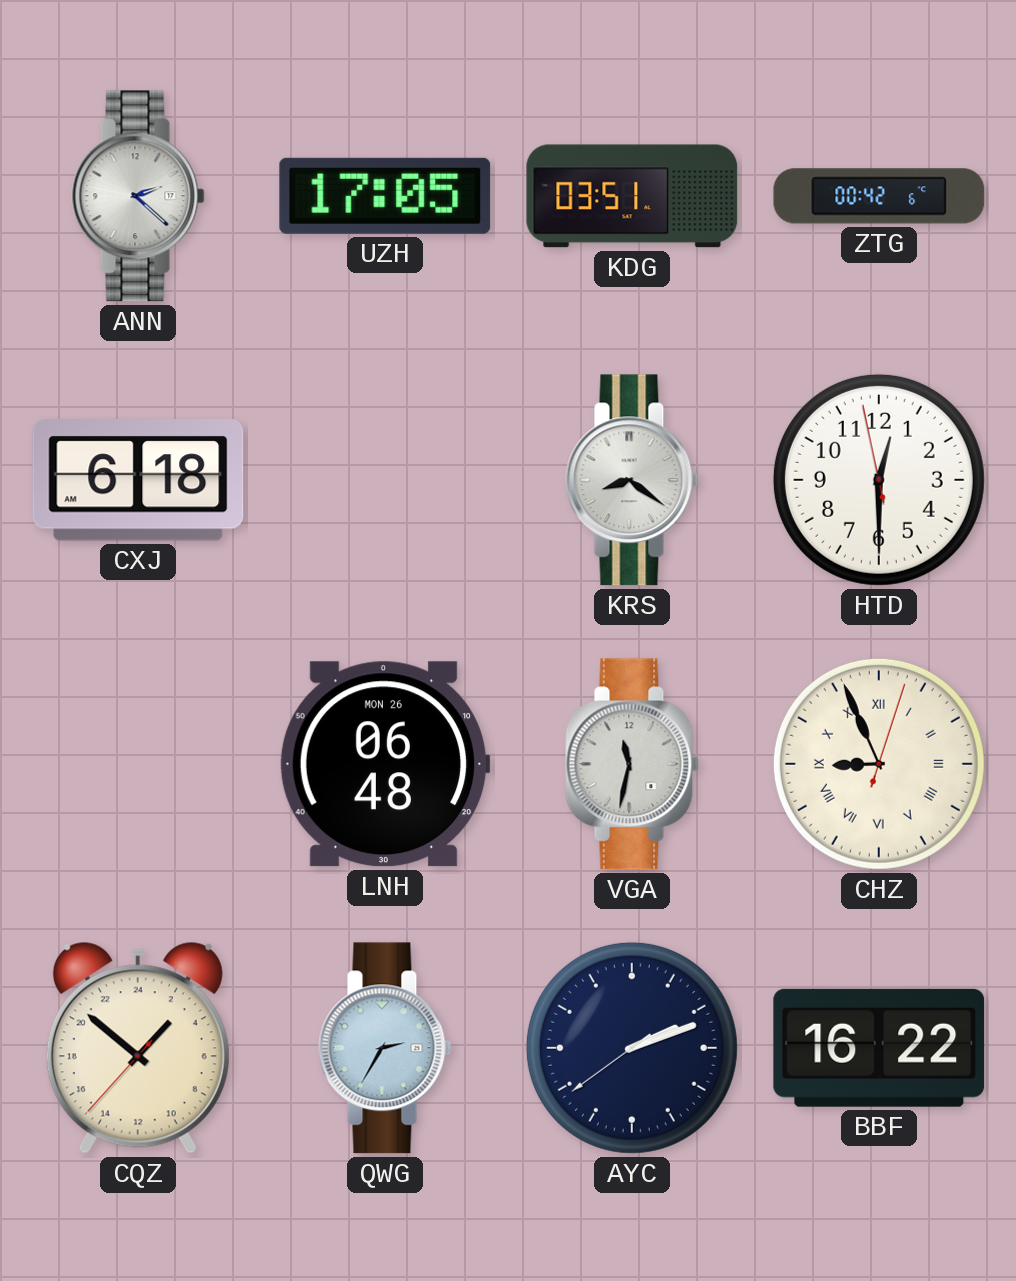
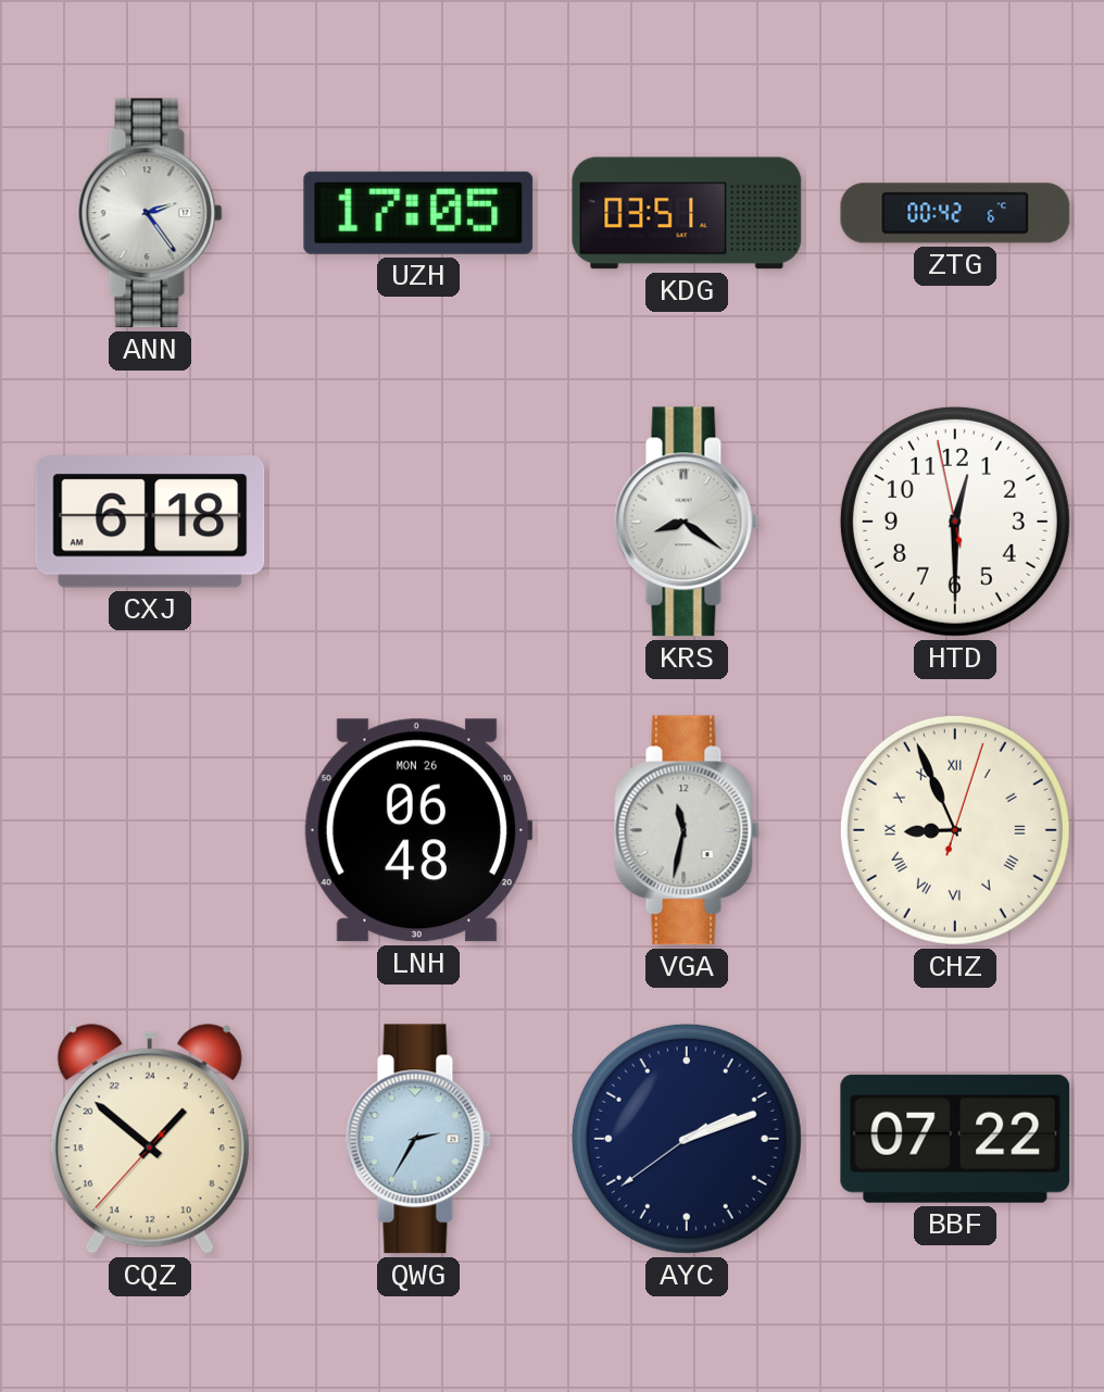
ANN: 2:22 -> 2:24 (150, 213)
BBF: 16:22 -> 07:22 (955, 1139)
